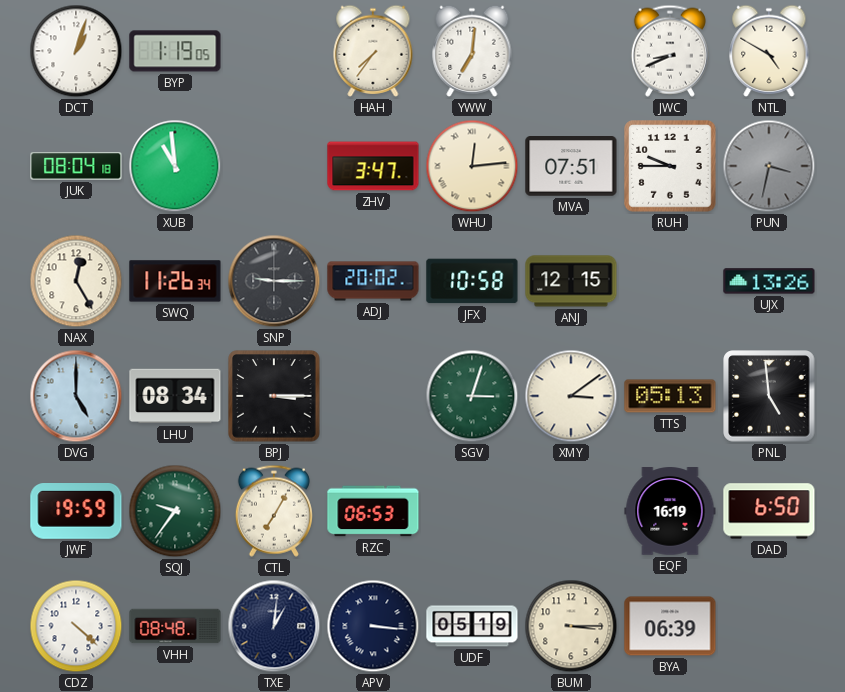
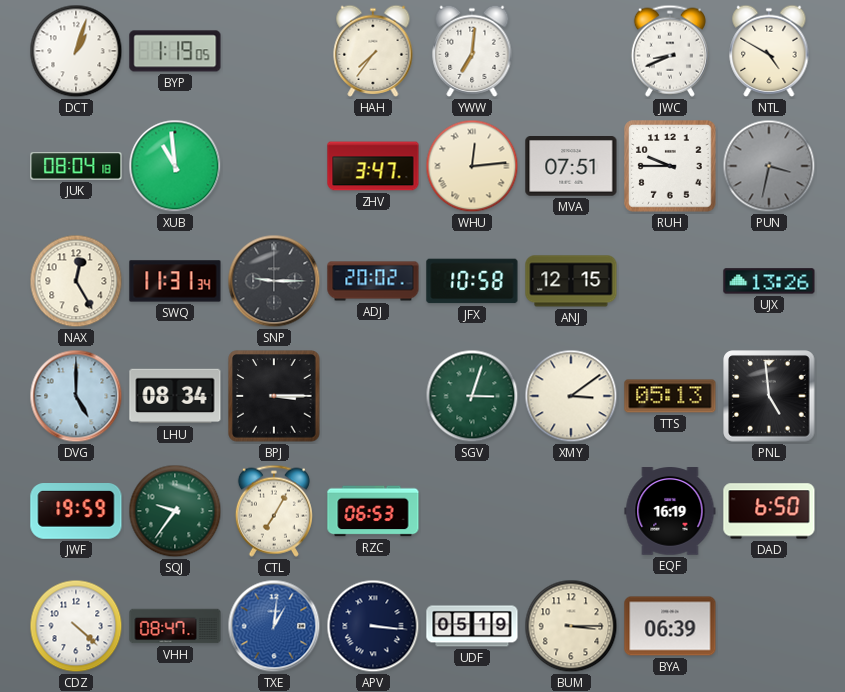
SWQ: 11:26 -> 11:31 (175, 281)
VHH: 08:48 -> 08:47 (175, 626)
TXE dial: navy -> blue (274, 626)
